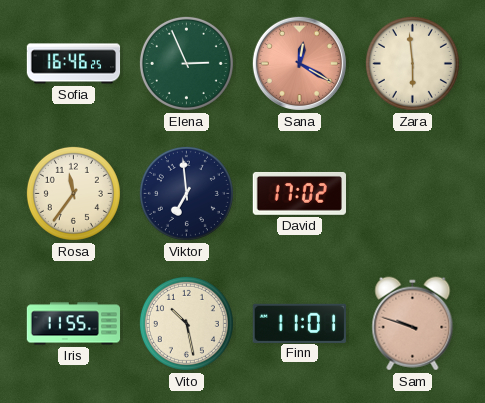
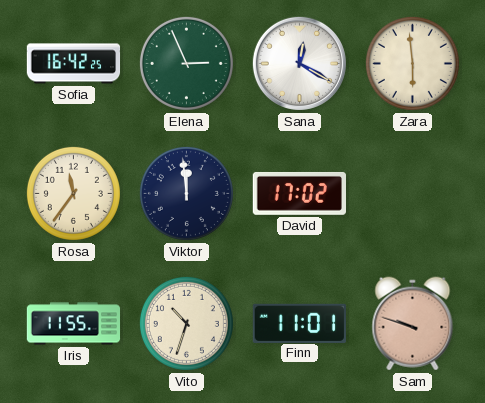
Sofia: 16:46 -> 16:42 (74, 64)
Sana dial: salmon -> white (299, 63)
Viktor: 6:59 -> 11:59 (186, 193)
Vito: 10:28 -> 10:33 (186, 323)
